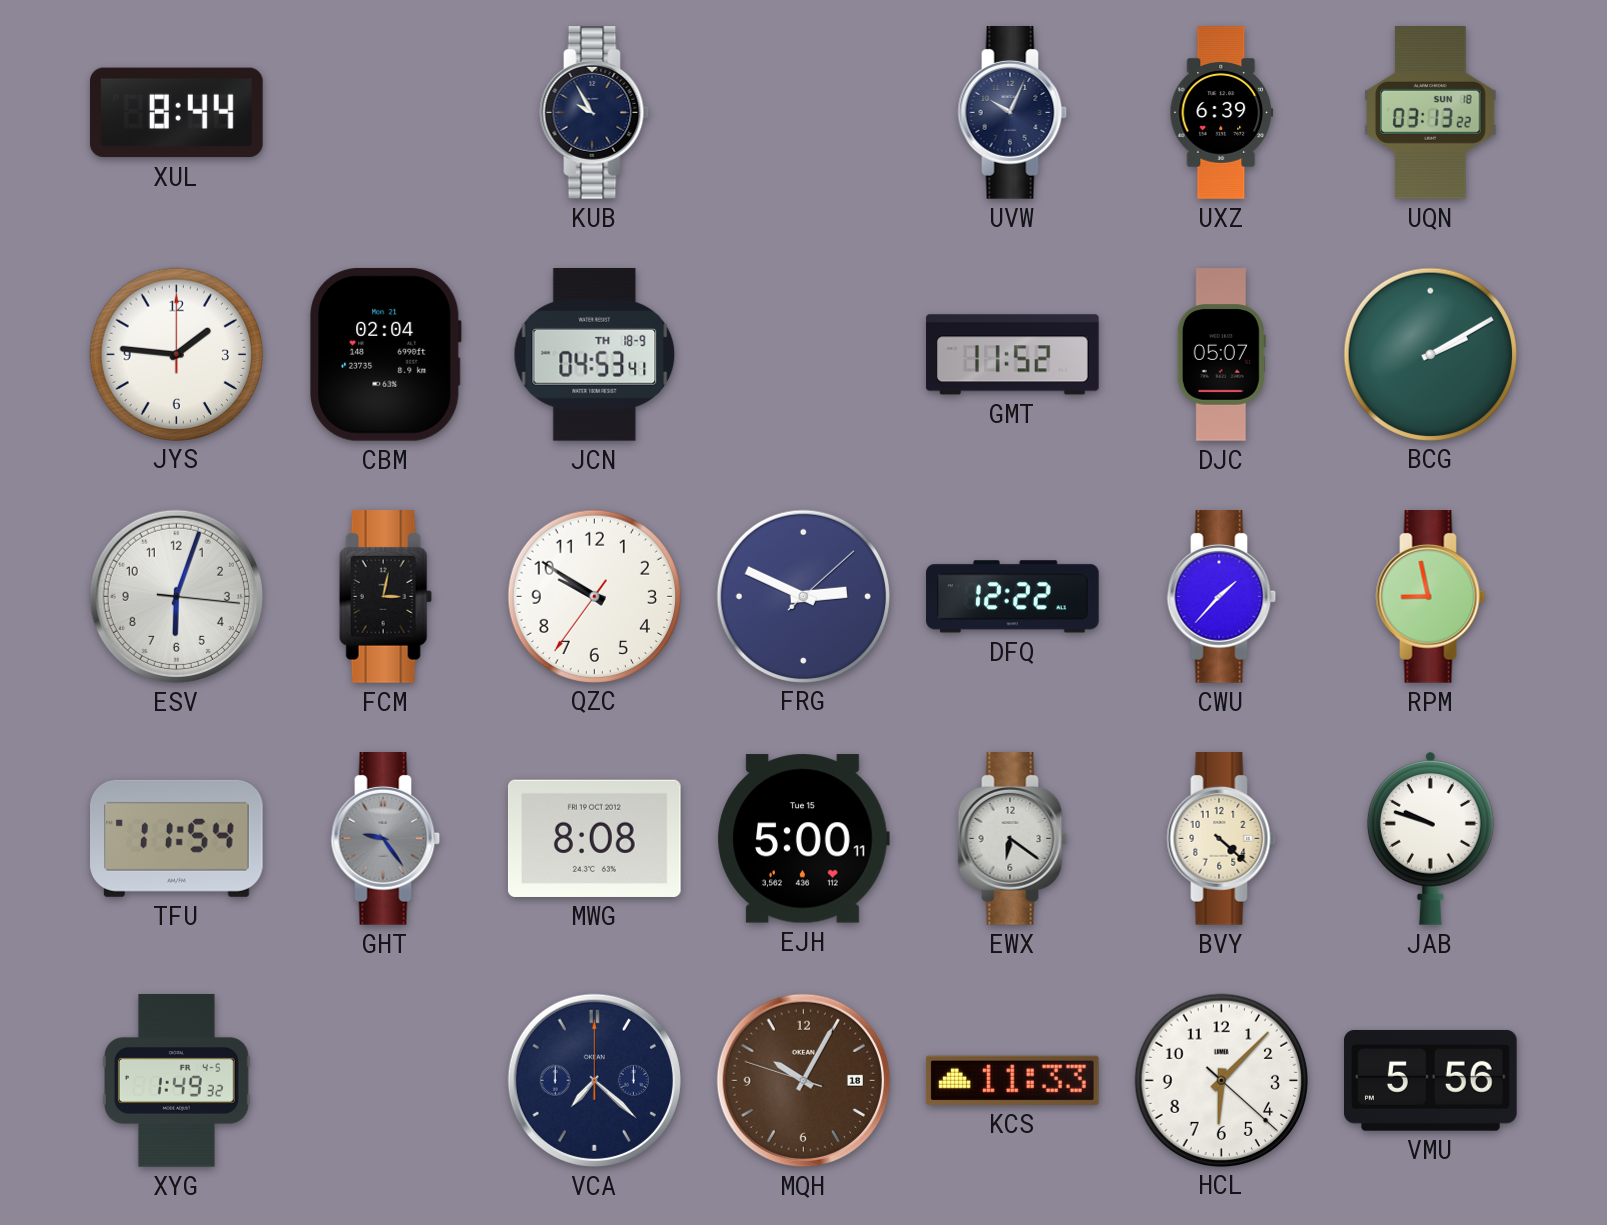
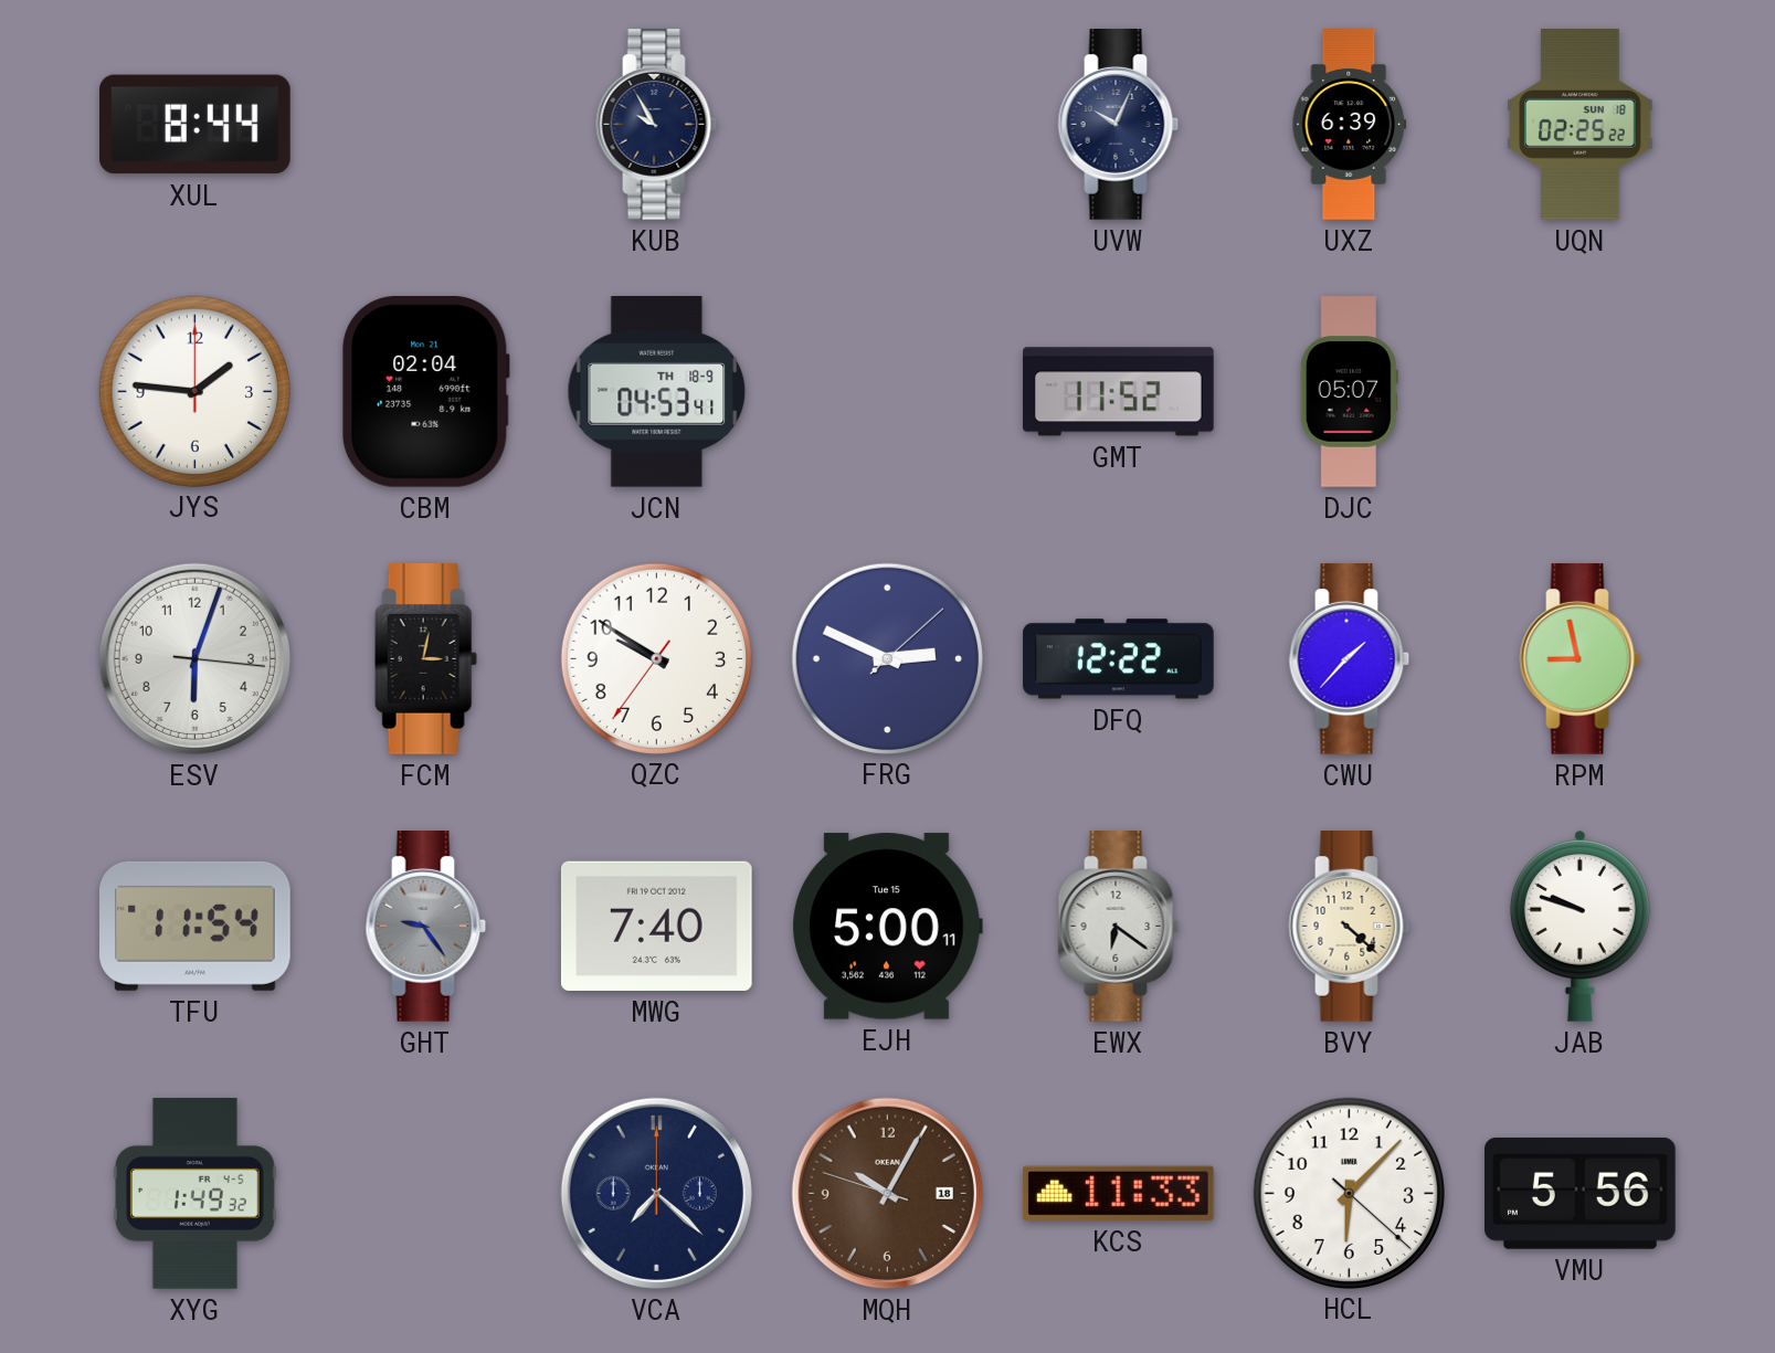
UQN: 03:13 -> 02:25 (1581, 125)
BCG: 2:10 -> none (1430, 354)
MWG: 8:08 -> 7:40 (657, 926)
